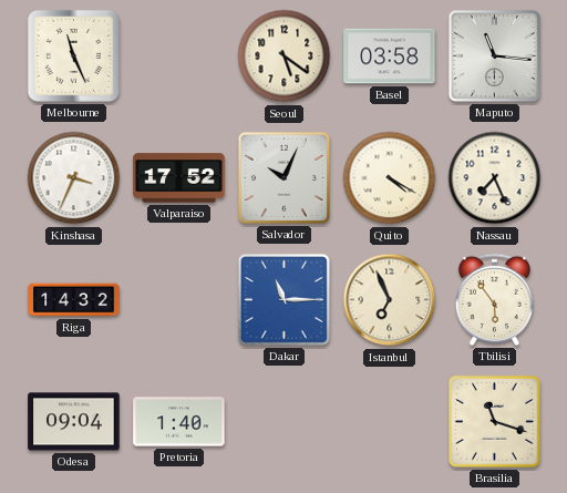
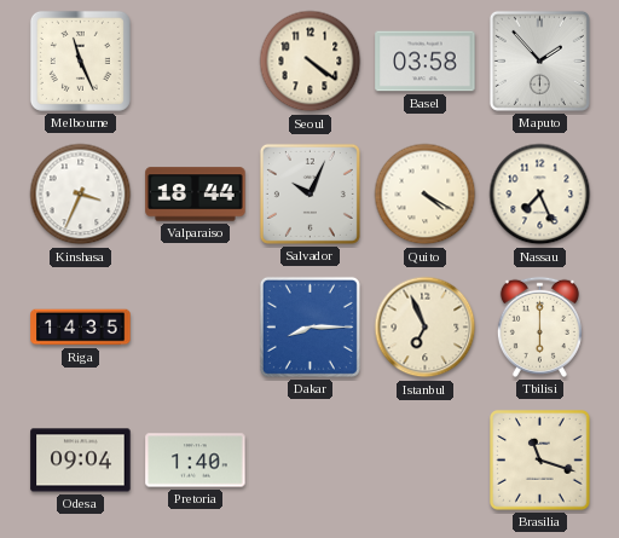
Seoul: 5:21 -> 4:21 (311, 62)
Maputo: 11:16 -> 1:53 (539, 60)
Valparaiso: 17:52 -> 18:44 (196, 195)
Riga: 14:32 -> 14:35 (81, 328)
Dakar: 11:15 -> 8:15 (309, 326)
Tbilisi: 5:54 -> 6:00 (539, 326)
